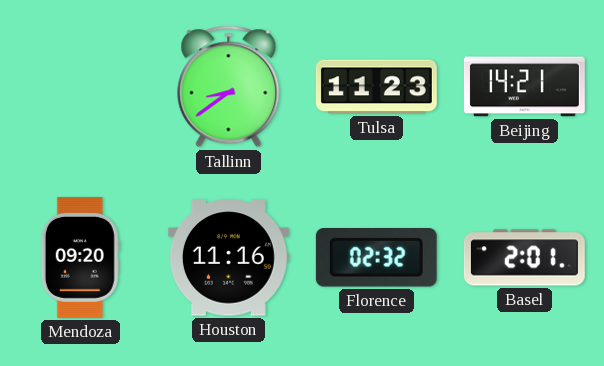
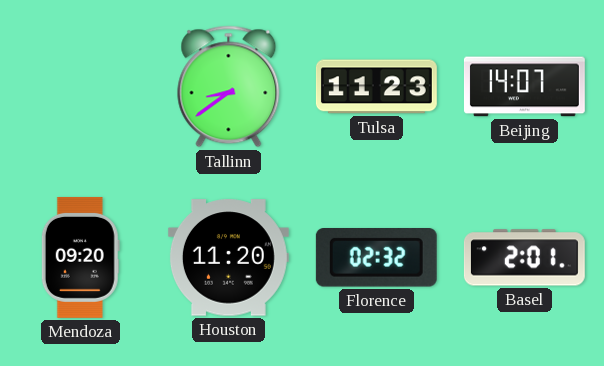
Beijing: 14:21 -> 14:07 (524, 87)
Houston: 11:16 -> 11:20 (228, 258)
